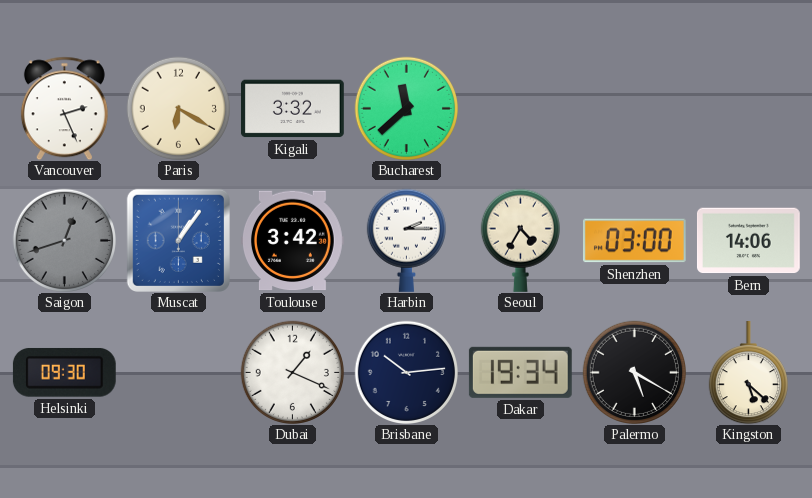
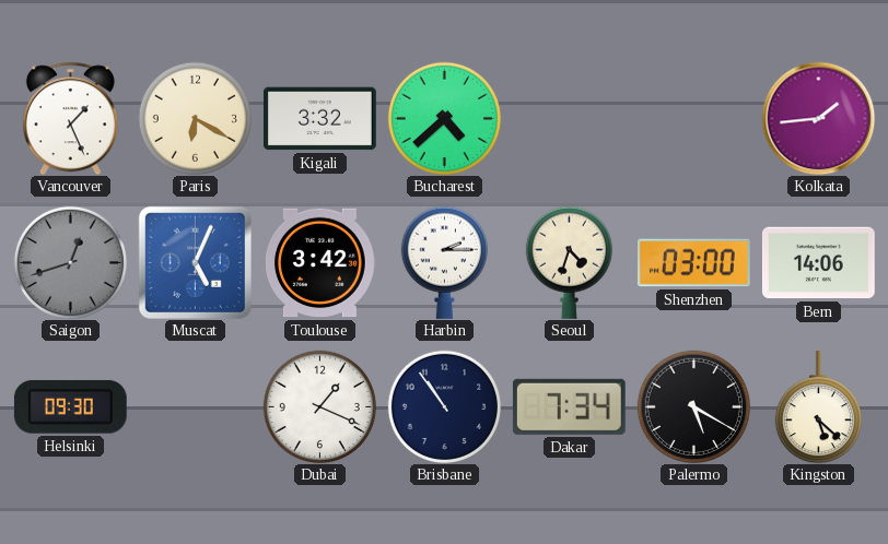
Vancouver: 2:26 -> 1:26 (70, 118)
Bucharest: 11:38 -> 4:38 (444, 118)
Kolkata: none -> 1:44 (818, 118)
Muscat: 1:06 -> 5:04 (195, 262)
Seoul: 4:35 -> 4:33 (569, 262)
Brisbane: 10:14 -> 10:54 (444, 406)
Dakar: 19:34 -> 7:34 (569, 406)
